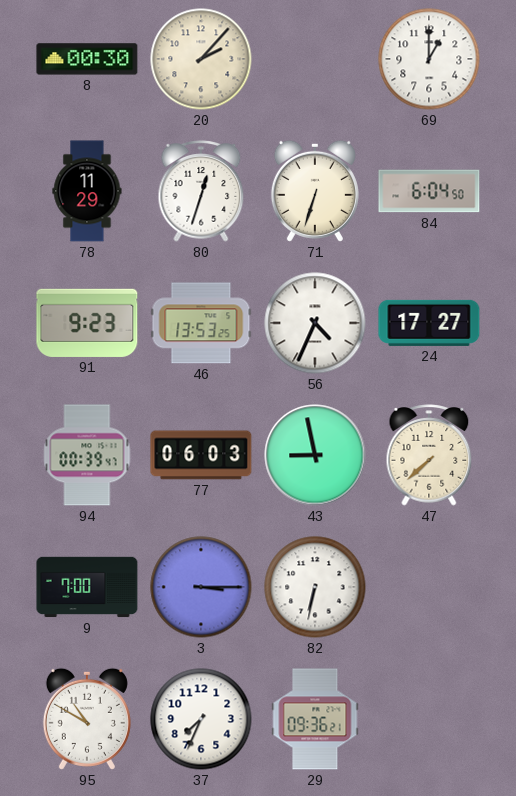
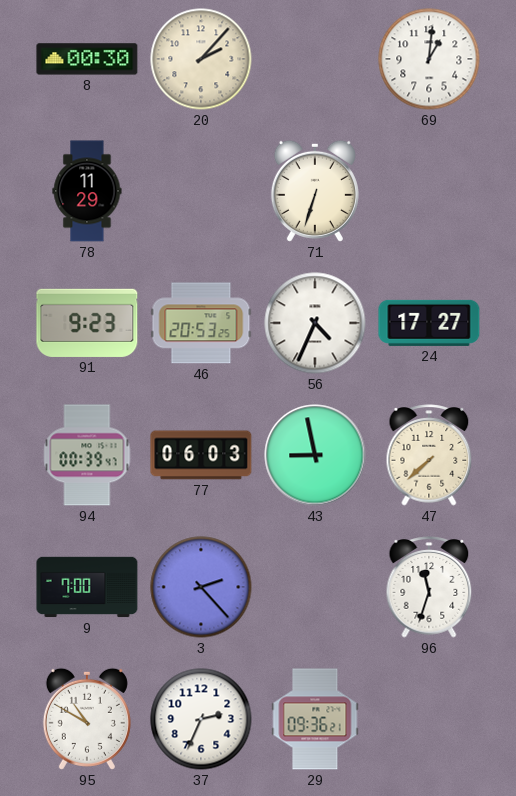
69: 1:00 -> 1:01 (429, 59)
80: 12:33 -> none (201, 191)
84: 6:04 -> none (429, 191)
46: 13:53 -> 20:53 (201, 323)
3: 3:15 -> 2:23 (201, 587)
82: 6:32 -> none (315, 587)
96: none -> 11:33 (429, 587)
37: 7:34 -> 2:34 (201, 719)
